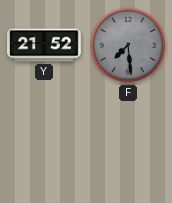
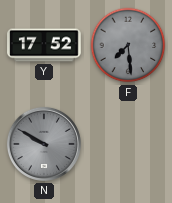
Y: 21:52 -> 17:52 (44, 45)
N: none -> 9:50 (44, 144)
